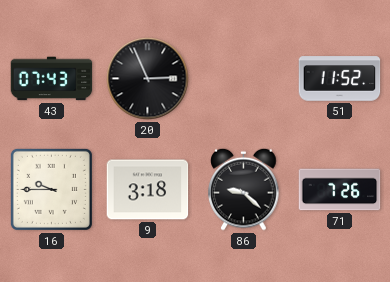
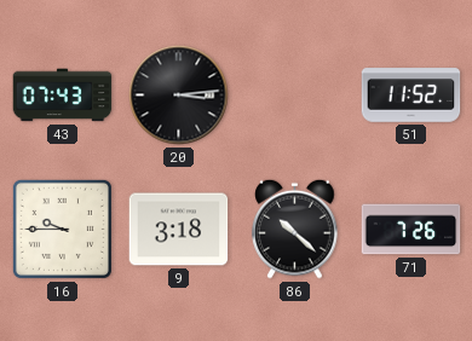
20: 2:56 -> 3:14 (179, 96)
86: 9:22 -> 10:22 (295, 229)
